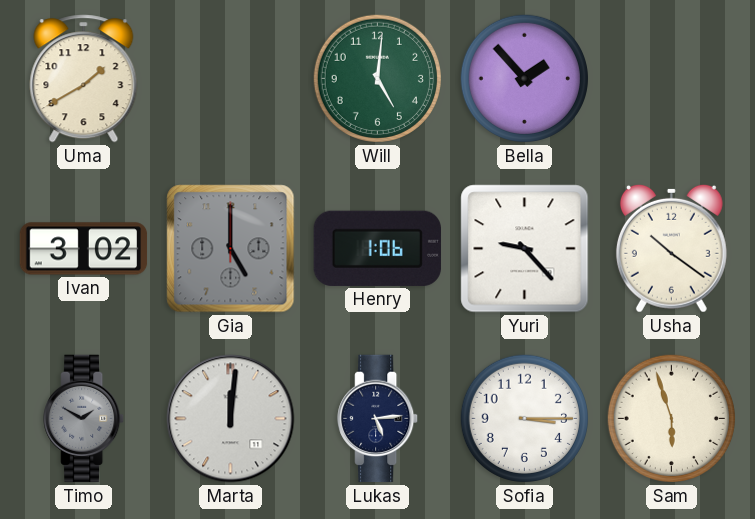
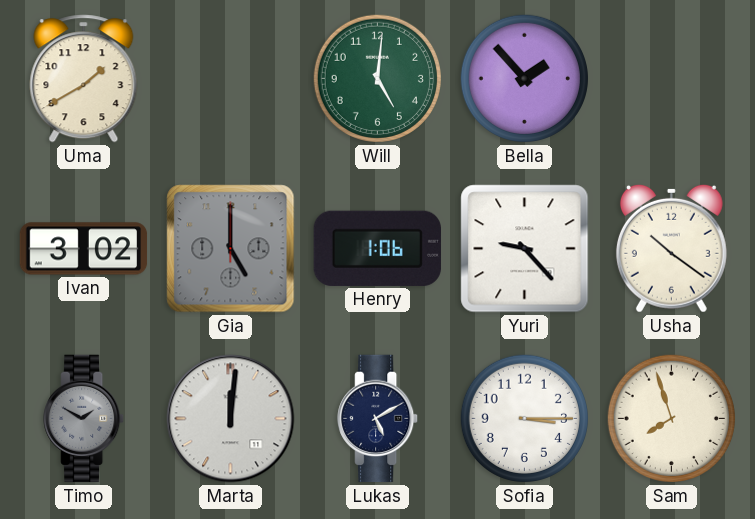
Lukas: 5:14 -> 5:10 (378, 419)
Sam: 5:57 -> 7:57 (671, 418)
